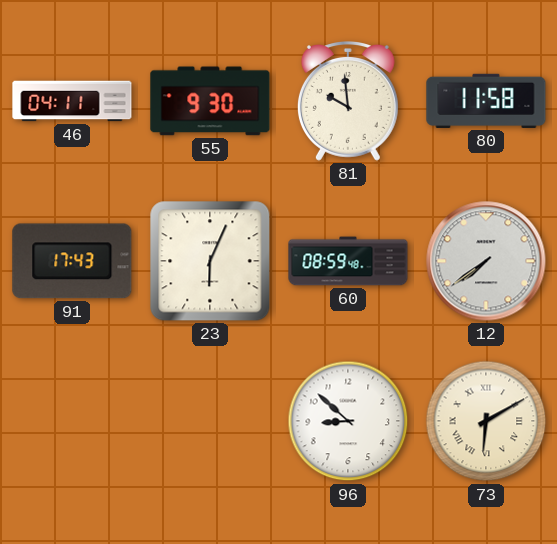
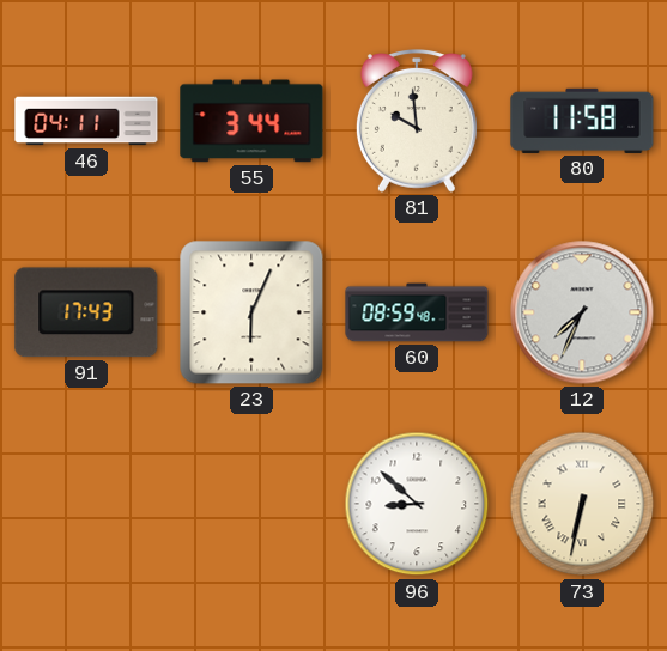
55: 9:30 -> 3:44 (251, 121)
12: 7:39 -> 7:34 (582, 312)
73: 6:10 -> 6:32 (582, 504)
